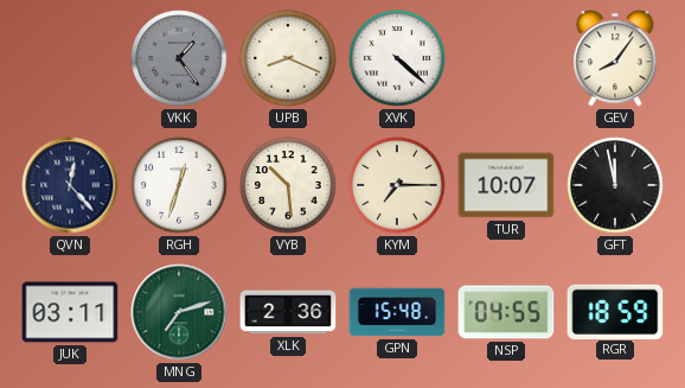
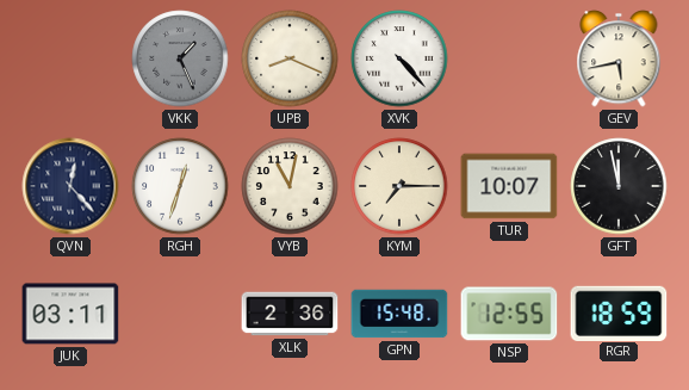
VKK: 1:24 -> 1:26 (180, 58)
XVK: 4:22 -> 4:23 (399, 58)
GEV: 8:06 -> 5:43 (619, 58)
VYB: 10:29 -> 11:02 (290, 186)
MNG: 7:12 -> none (179, 312)
NSP: 04:55 -> 12:55 (509, 314)
